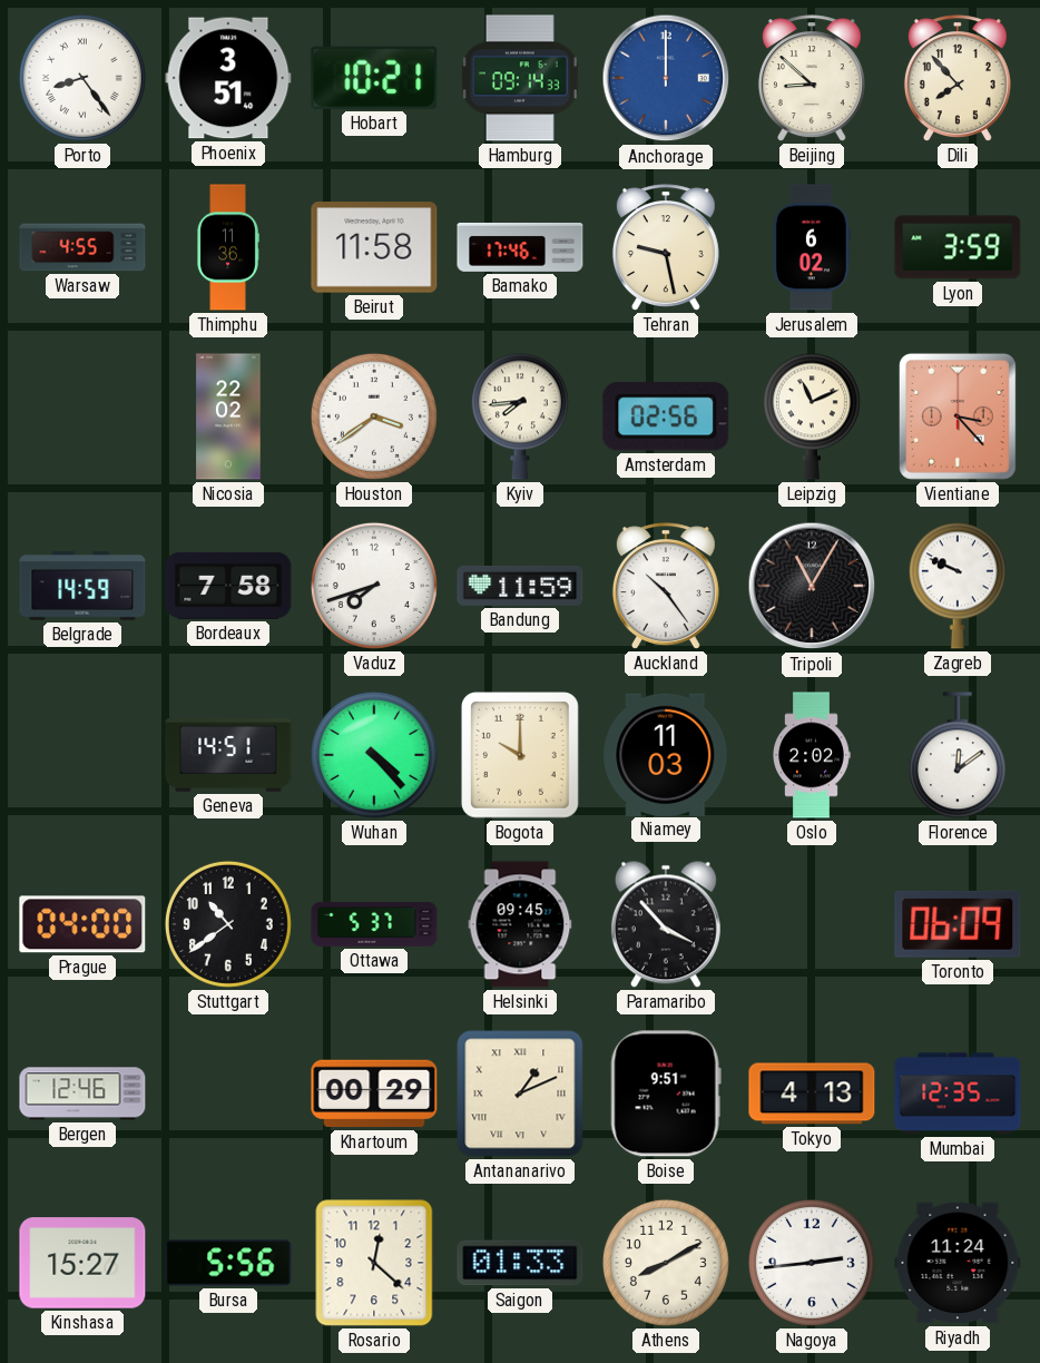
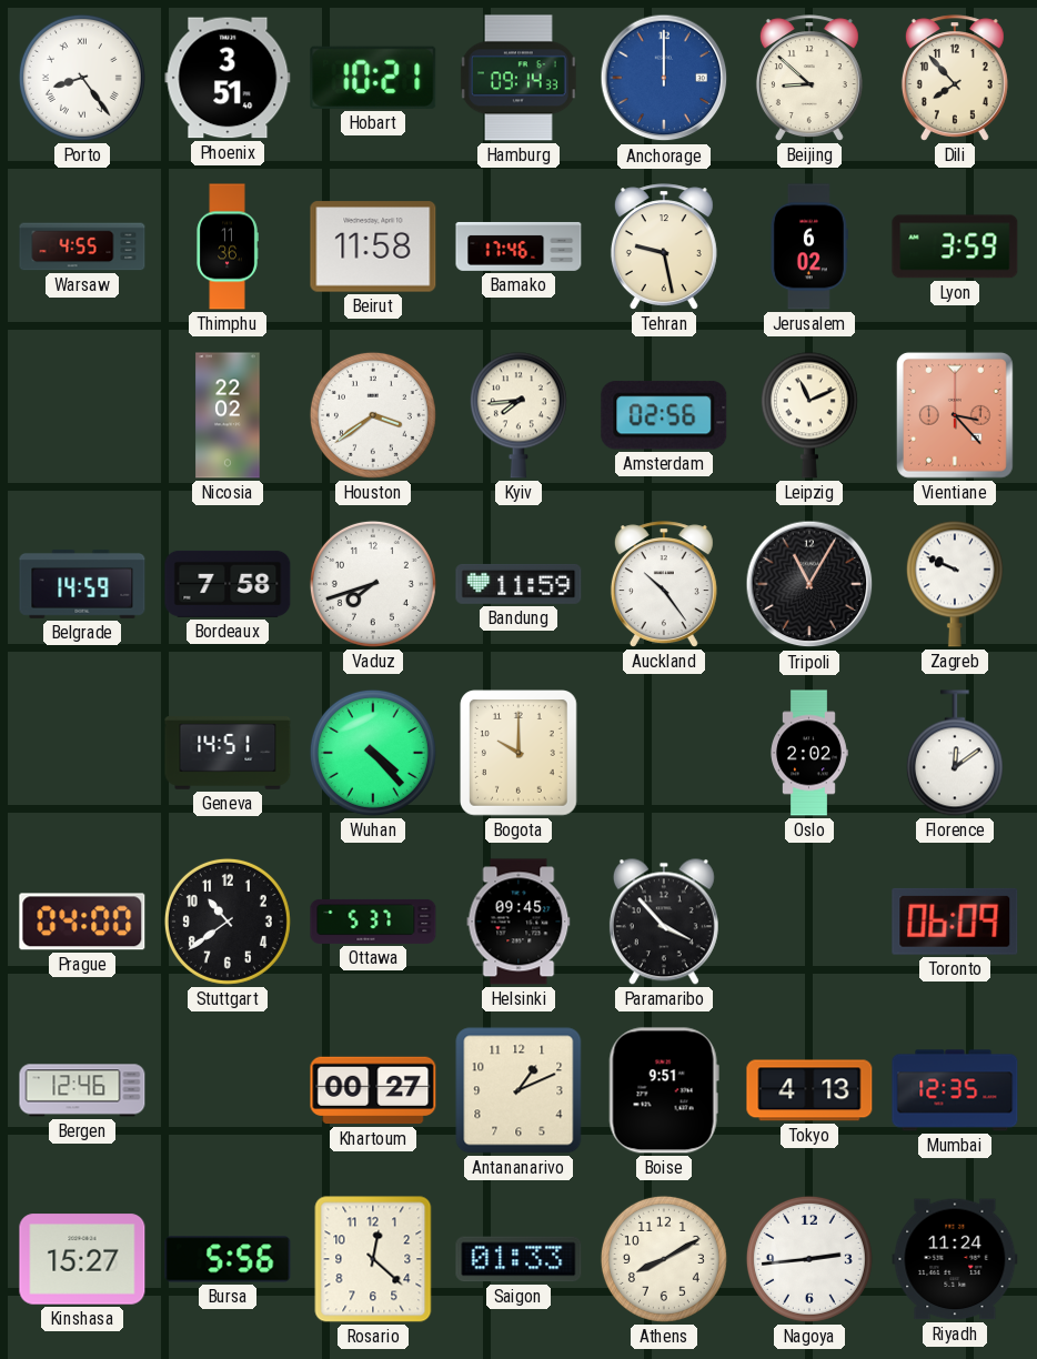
Niamey: 11:03 -> none (666, 754)
Khartoum: 00:29 -> 00:27 (373, 1090)
Antananarivo numerals: Roman -> Arabic (518, 1090)
